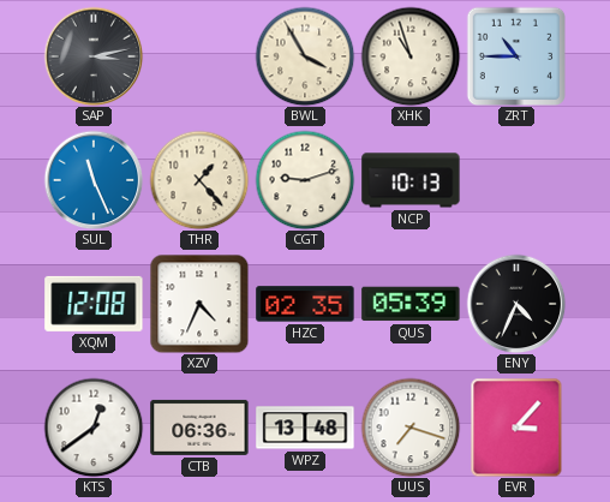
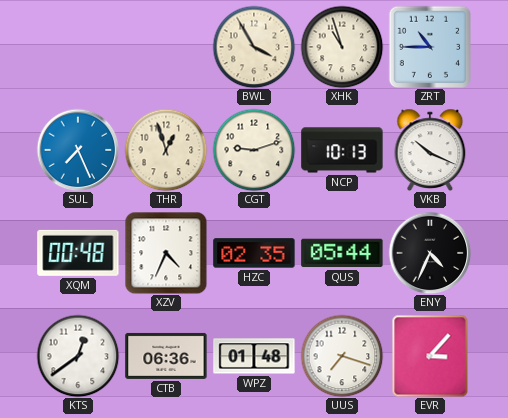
SAP: 3:13 -> none (94, 56)
SUL: 11:26 -> 7:26 (78, 150)
THR: 1:23 -> 12:57 (166, 150)
VKB: none -> 10:19 (430, 150)
XQM: 12:08 -> 00:48 (78, 253)
QUS: 05:39 -> 05:44 (342, 253)
WPZ: 13:48 -> 01:48 (254, 356)
